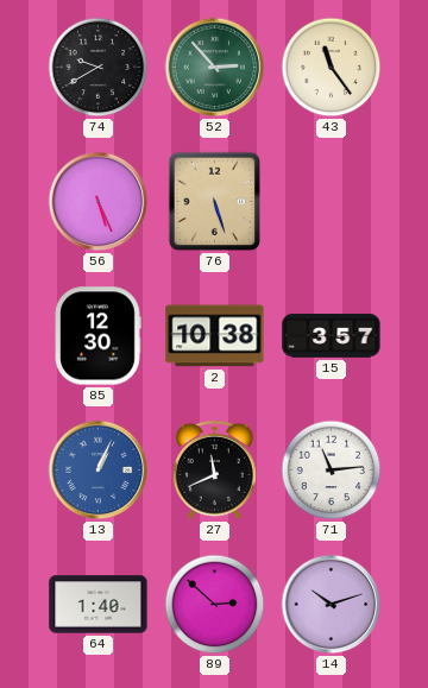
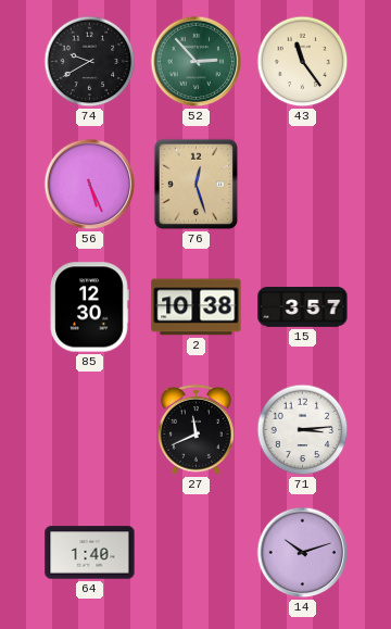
76: 5:27 -> 12:27 (197, 185)
13: 1:04 -> none (99, 471)
71: 11:14 -> 3:14 (303, 430)
89: 2:52 -> none (215, 605)
